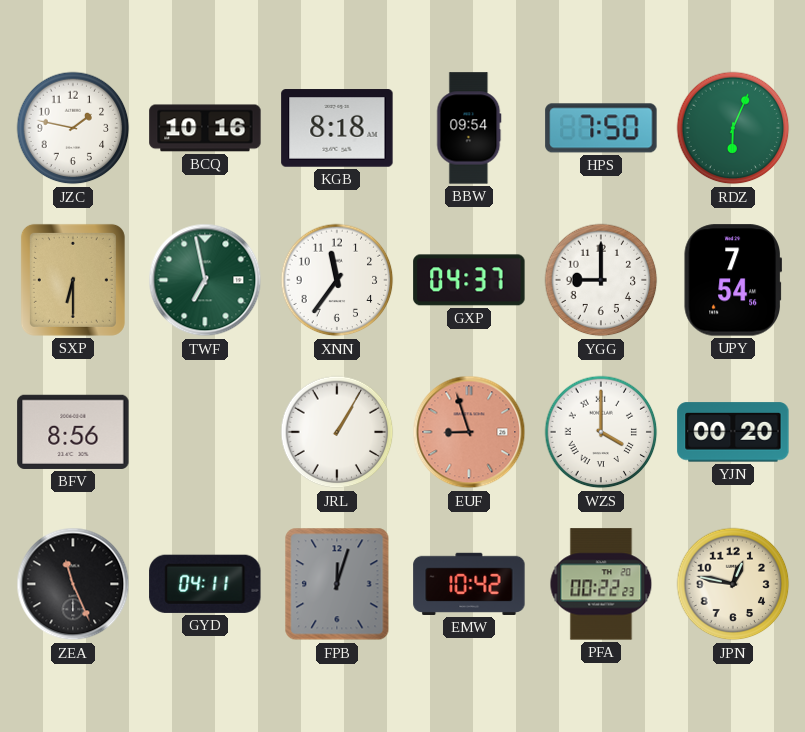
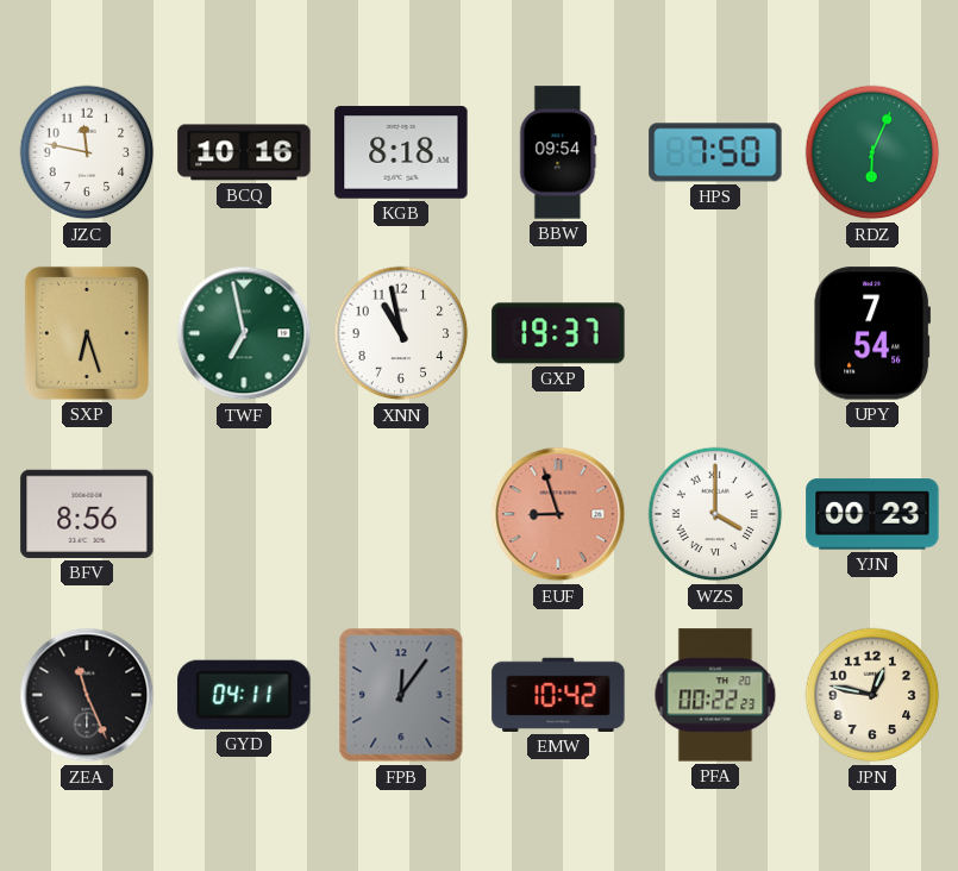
JZC: 1:47 -> 11:47 (87, 152)
SXP: 6:30 -> 6:27 (87, 333)
XNN: 11:36 -> 10:58 (401, 333)
GXP: 04:37 -> 19:37 (558, 333)
YGG: 9:00 -> none (601, 280)
JRL: 1:05 -> none (337, 432)
YJN: 00:20 -> 00:23 (872, 514)
FPB: 12:03 -> 12:06 (401, 695)
